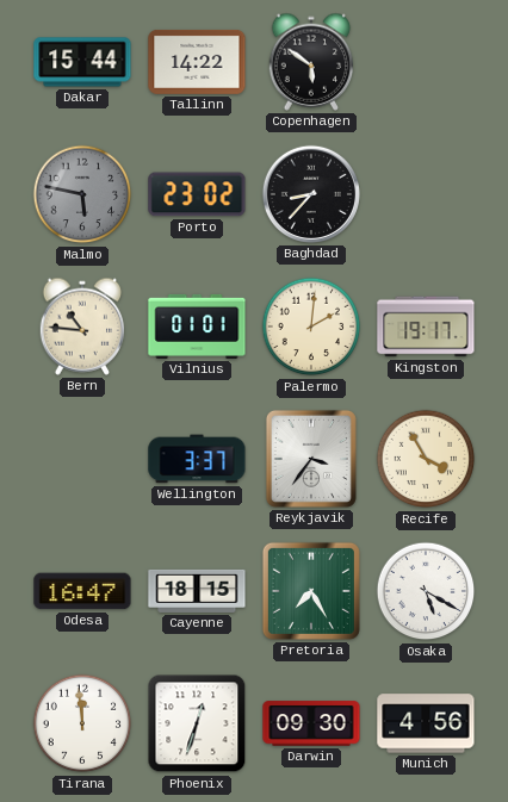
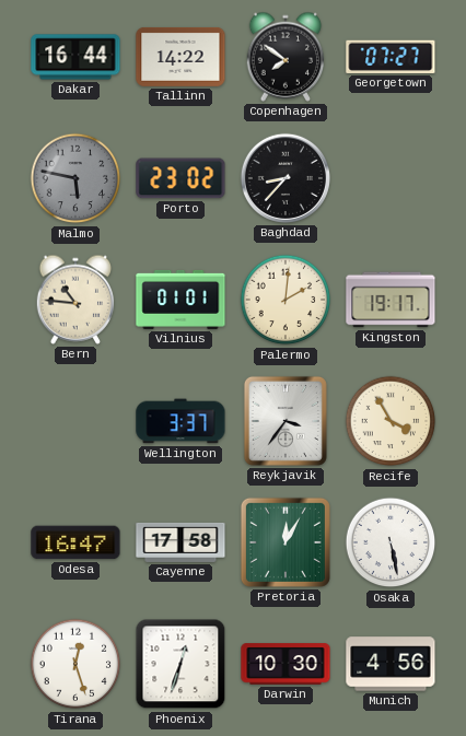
Dakar: 15:44 -> 16:44 (75, 57)
Copenhagen: 5:51 -> 7:51 (286, 57)
Georgetown: none -> 07:27 (391, 57)
Cayenne: 18:15 -> 17:58 (180, 542)
Pretoria: 7:25 -> 12:05 (286, 542)
Osaka: 5:20 -> 5:28 (391, 542)
Tirana: 11:59 -> 12:27 (75, 664)
Darwin: 09:30 -> 10:30 (286, 664)
